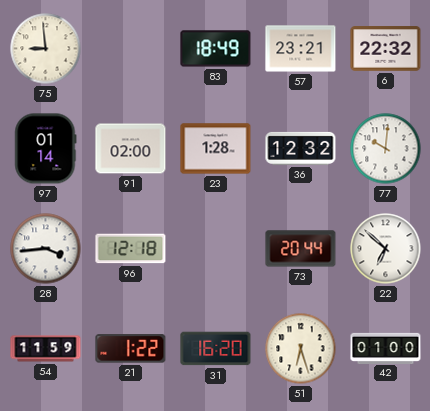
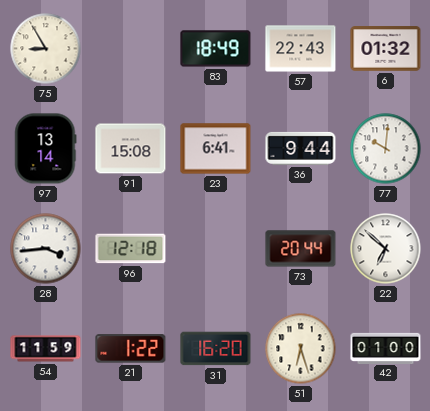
75: 8:59 -> 8:55 (46, 49)
57: 23:21 -> 22:43 (301, 49)
6: 22:32 -> 01:32 (386, 49)
97: 01:14 -> 13:14 (46, 149)
91: 02:00 -> 15:08 (131, 149)
23: 1:28 -> 6:41 (216, 149)
36: 12:32 -> 9:44 (301, 148)
